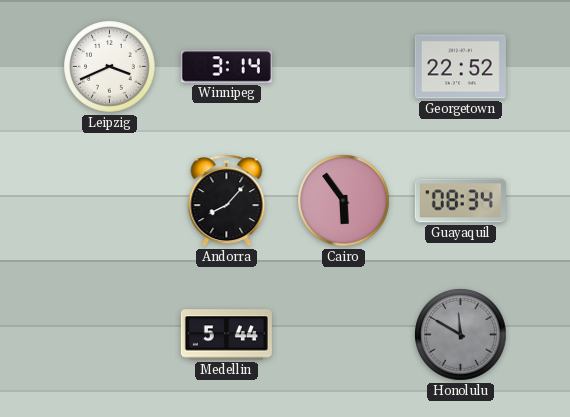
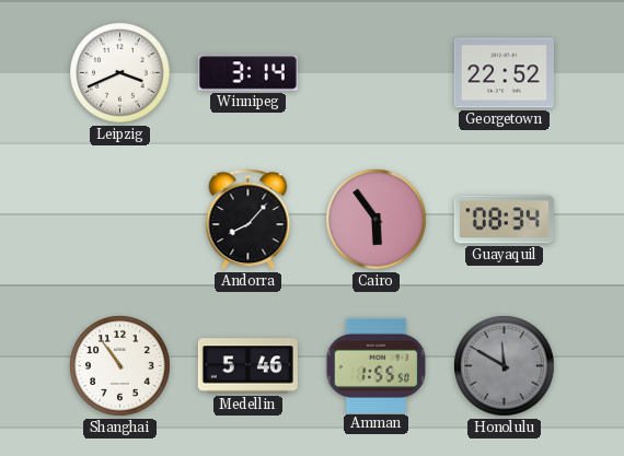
Shanghai: none -> 10:54 (120, 366)
Medellin: 5:44 -> 5:46 (247, 366)
Amman: none -> 1:55 (375, 365)
